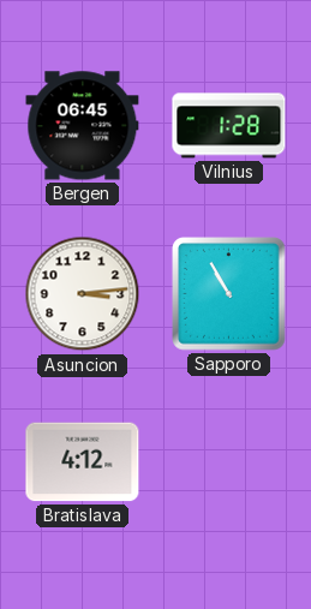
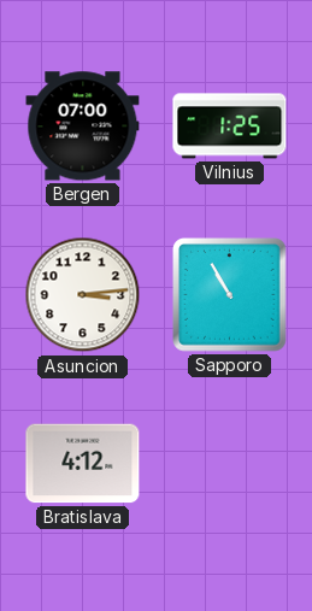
Bergen: 06:45 -> 07:00 (83, 127)
Vilnius: 1:28 -> 1:25 (230, 127)
